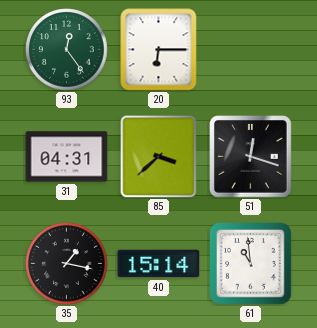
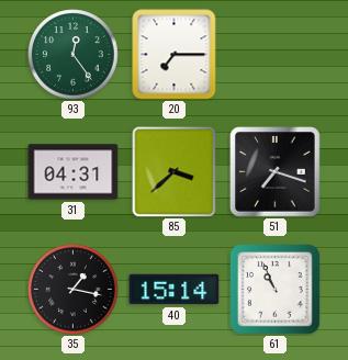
20: 6:15 -> 7:15 (175, 55)
51: 12:18 -> 7:18 (276, 172)
61: 10:59 -> 10:56 (276, 290)
